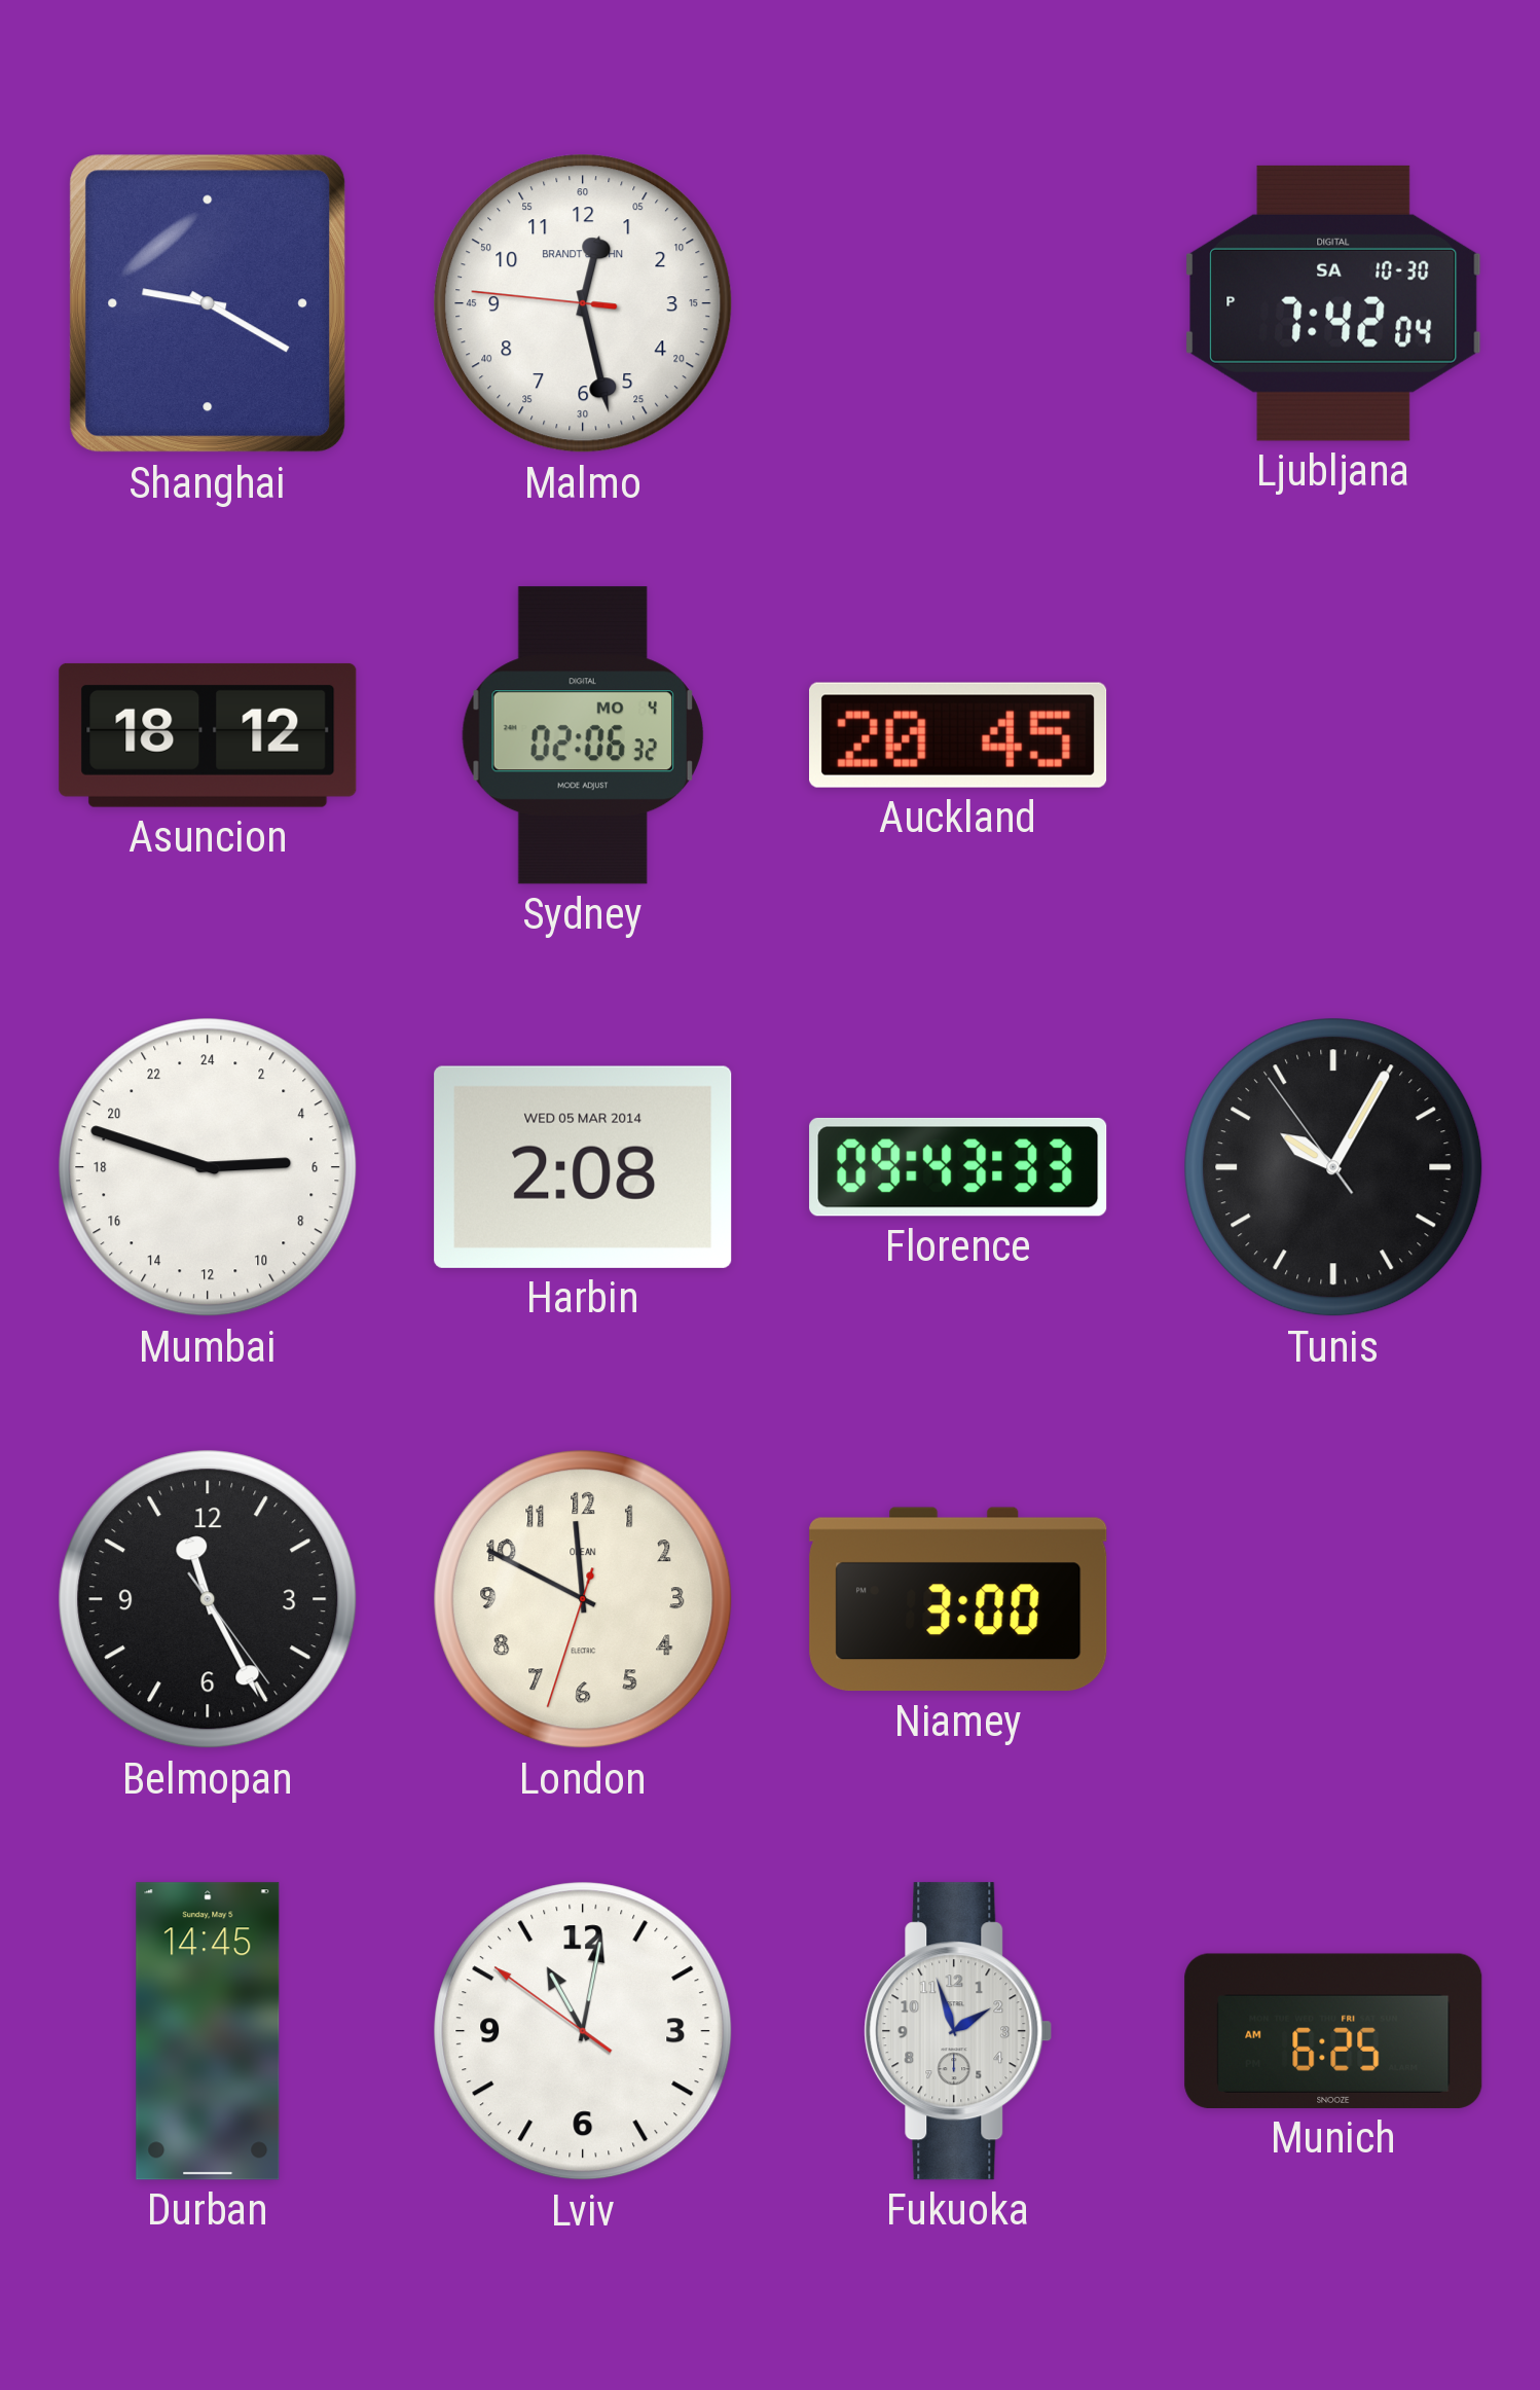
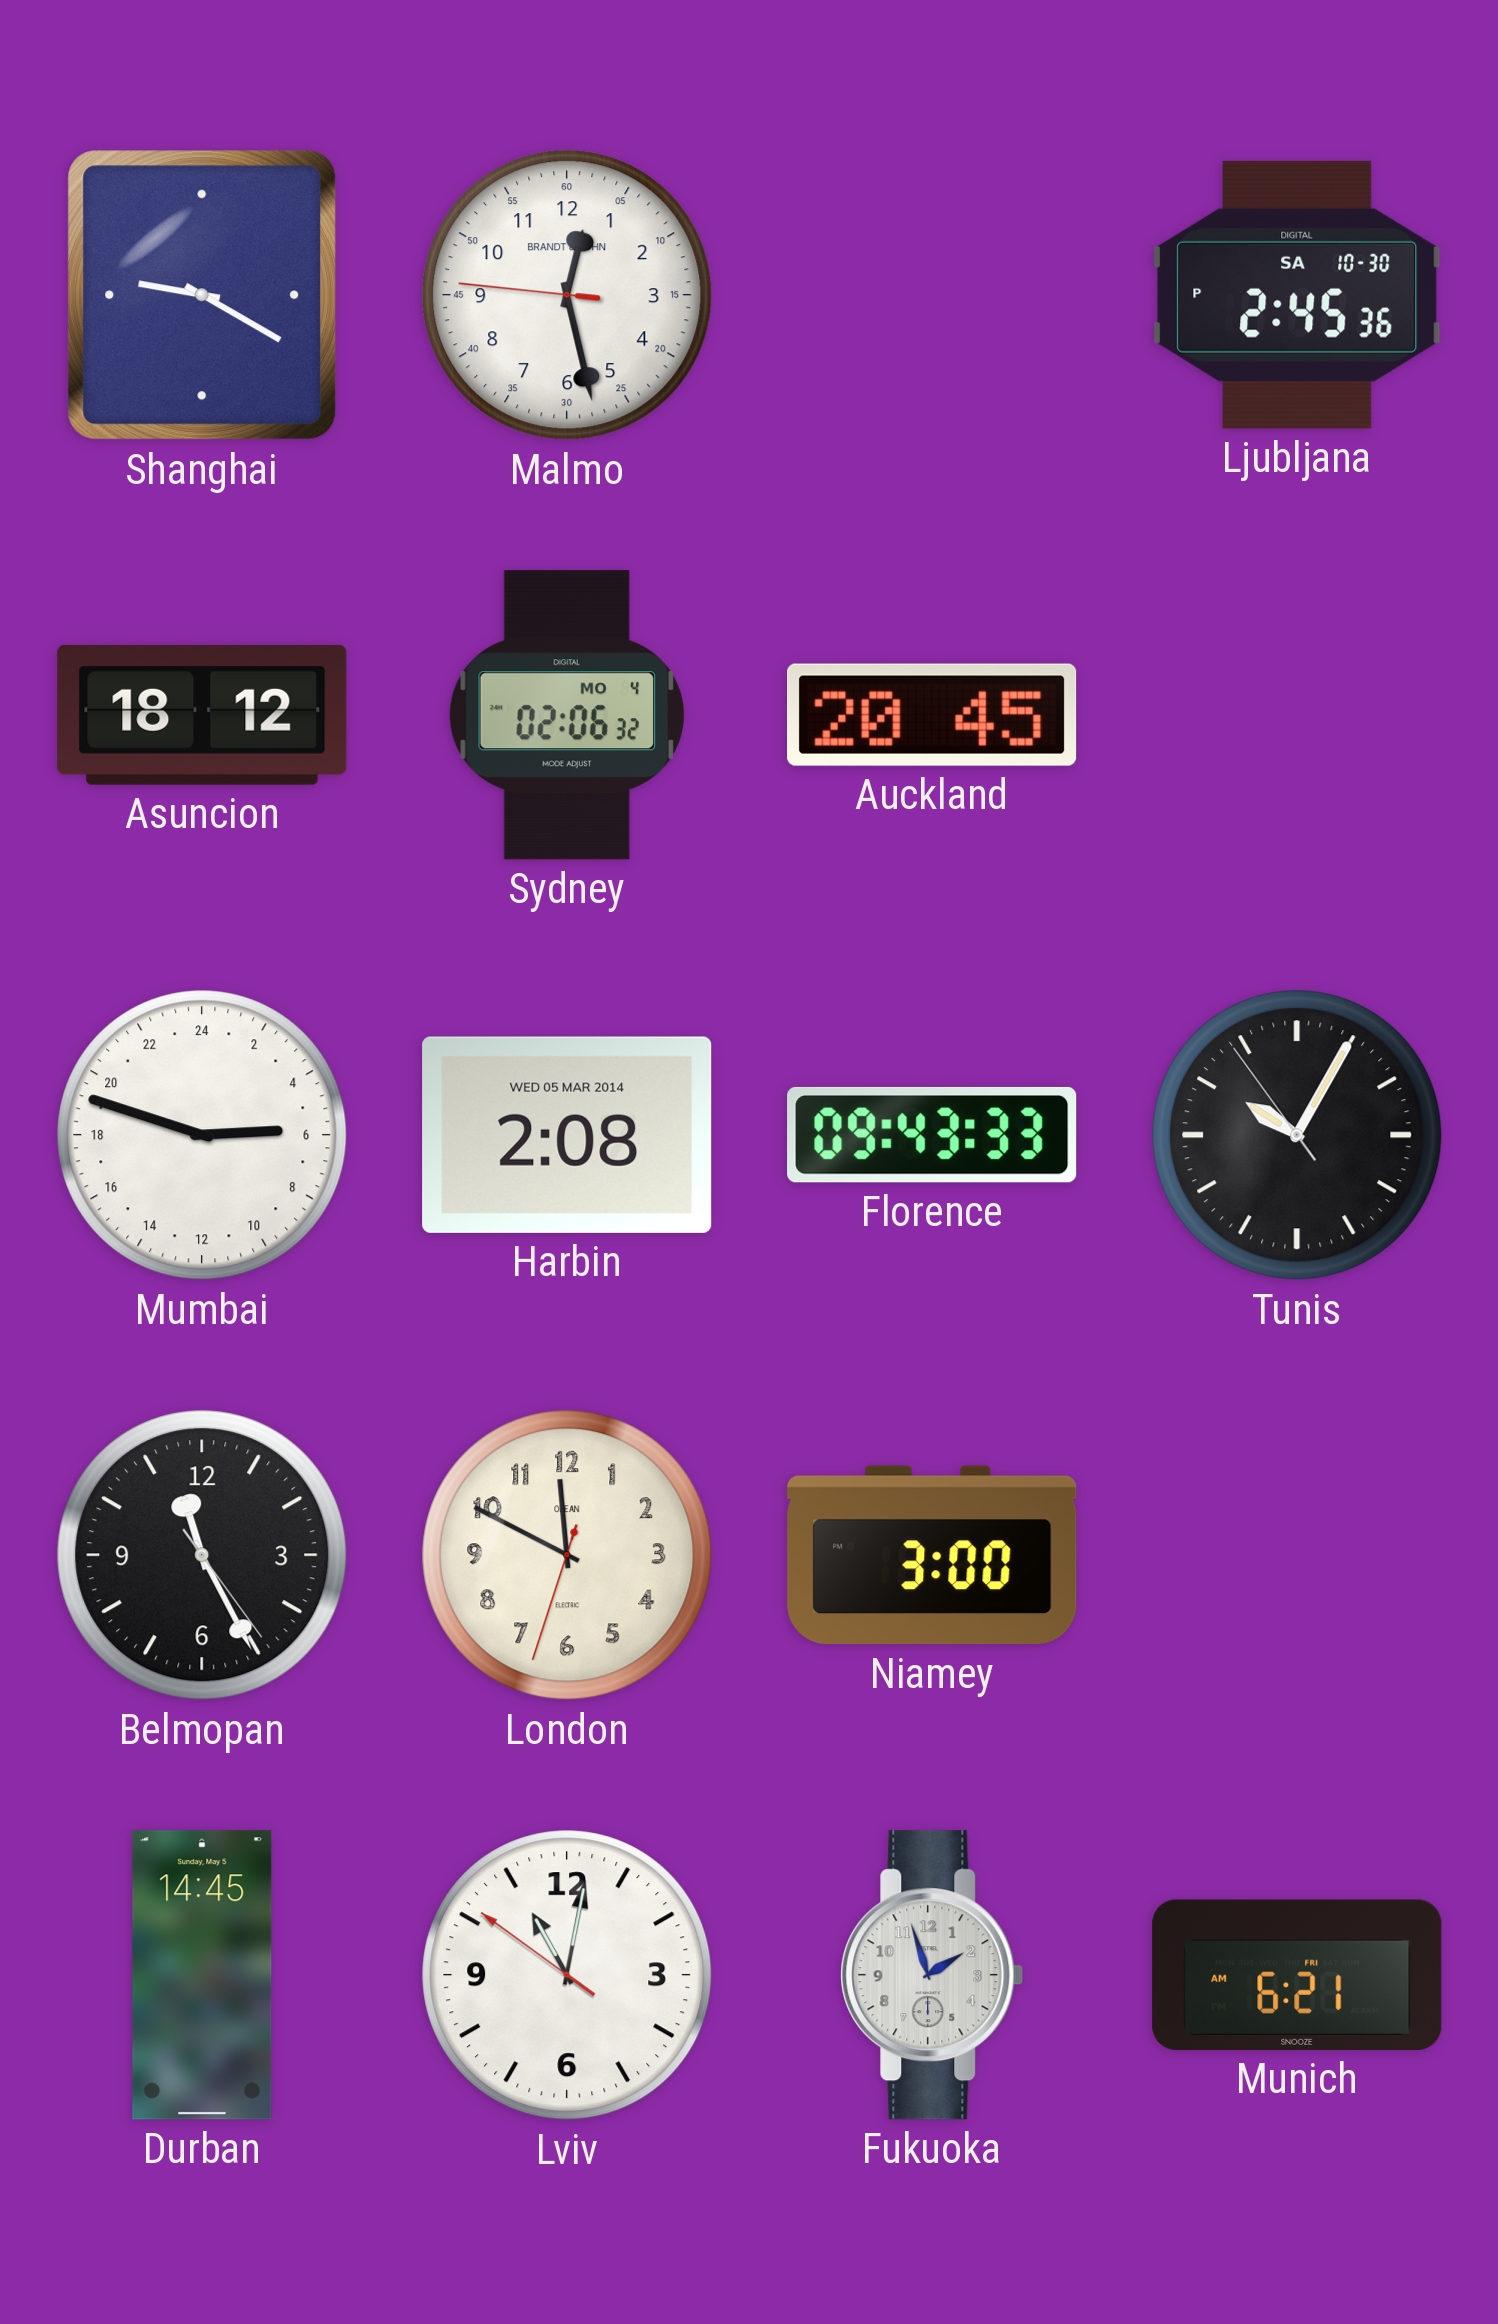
Ljubljana: 7:42 -> 2:45 (1297, 295)
Munich: 6:25 -> 6:21 (1297, 1975)
